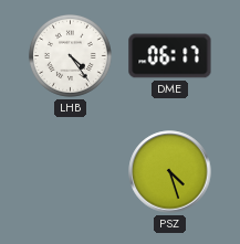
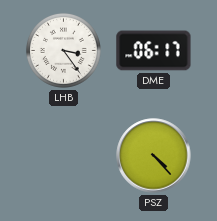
LHB: 4:24 -> 3:24 (63, 50)
PSZ: 4:27 -> 4:23 (154, 156)
